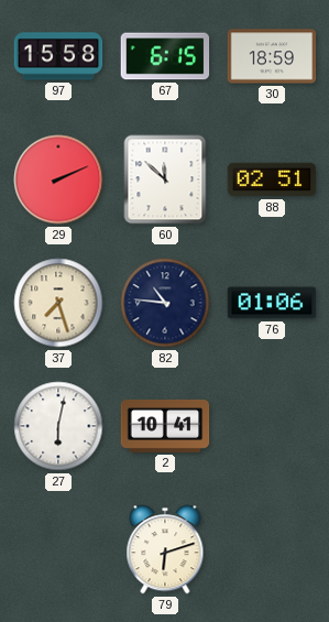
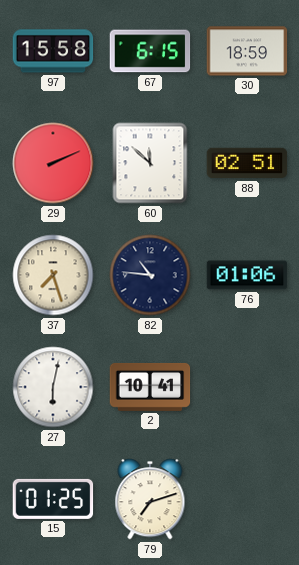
15: none -> 01:25 (53, 499)
79: 6:12 -> 7:12 (150, 499)
